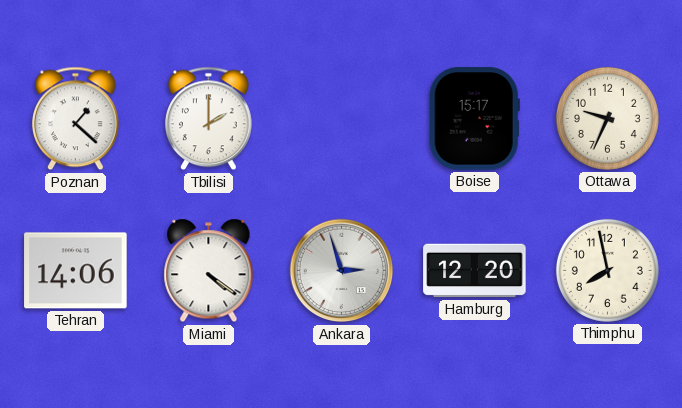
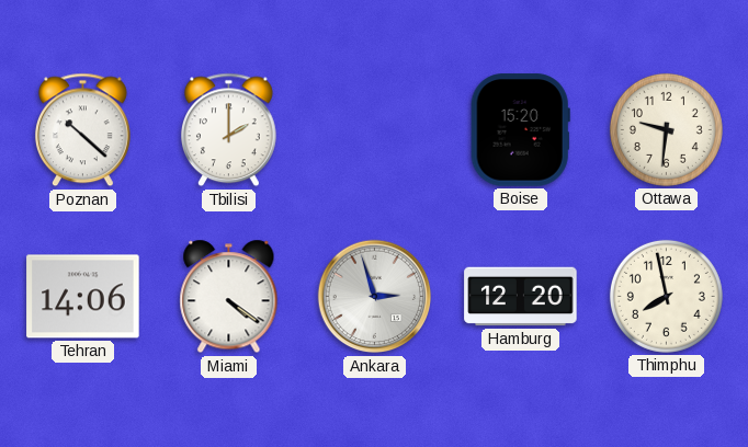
Poznan: 1:22 -> 10:22 (83, 130)
Boise: 15:17 -> 15:20 (520, 130)
Ottawa: 9:34 -> 9:31 (666, 129)
